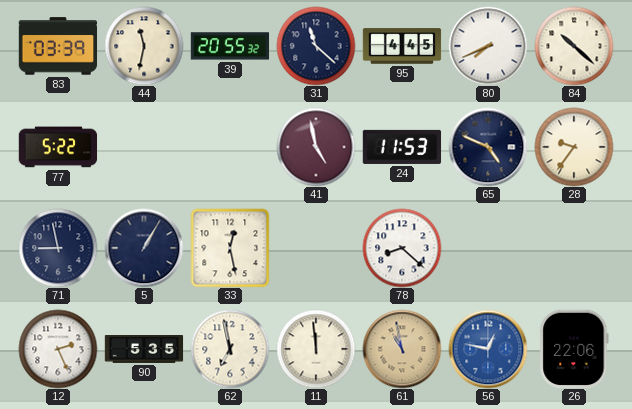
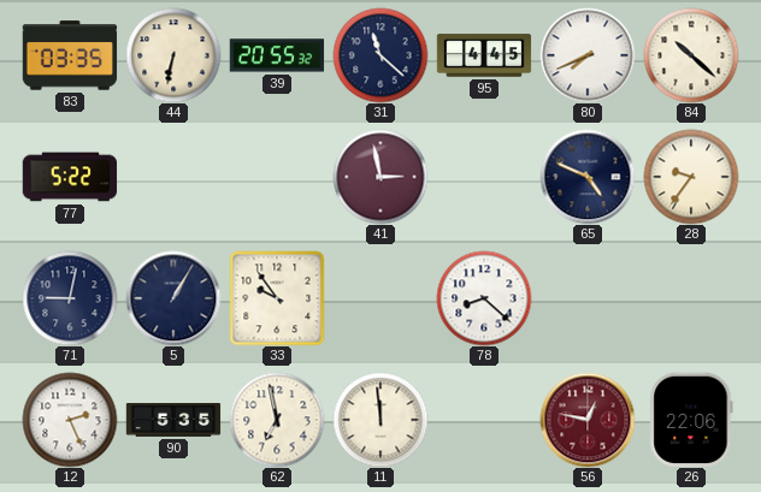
83: 03:39 -> 03:35 (70, 55)
44: 11:32 -> 6:32 (173, 55)
41: 4:58 -> 2:58 (380, 177)
24: 11:53 -> none (402, 147)
71: 8:58 -> 9:02 (70, 298)
33: 12:28 -> 9:54 (277, 298)
61: 10:58 -> none (402, 349)
56 dial: blue -> burgundy (588, 420)
